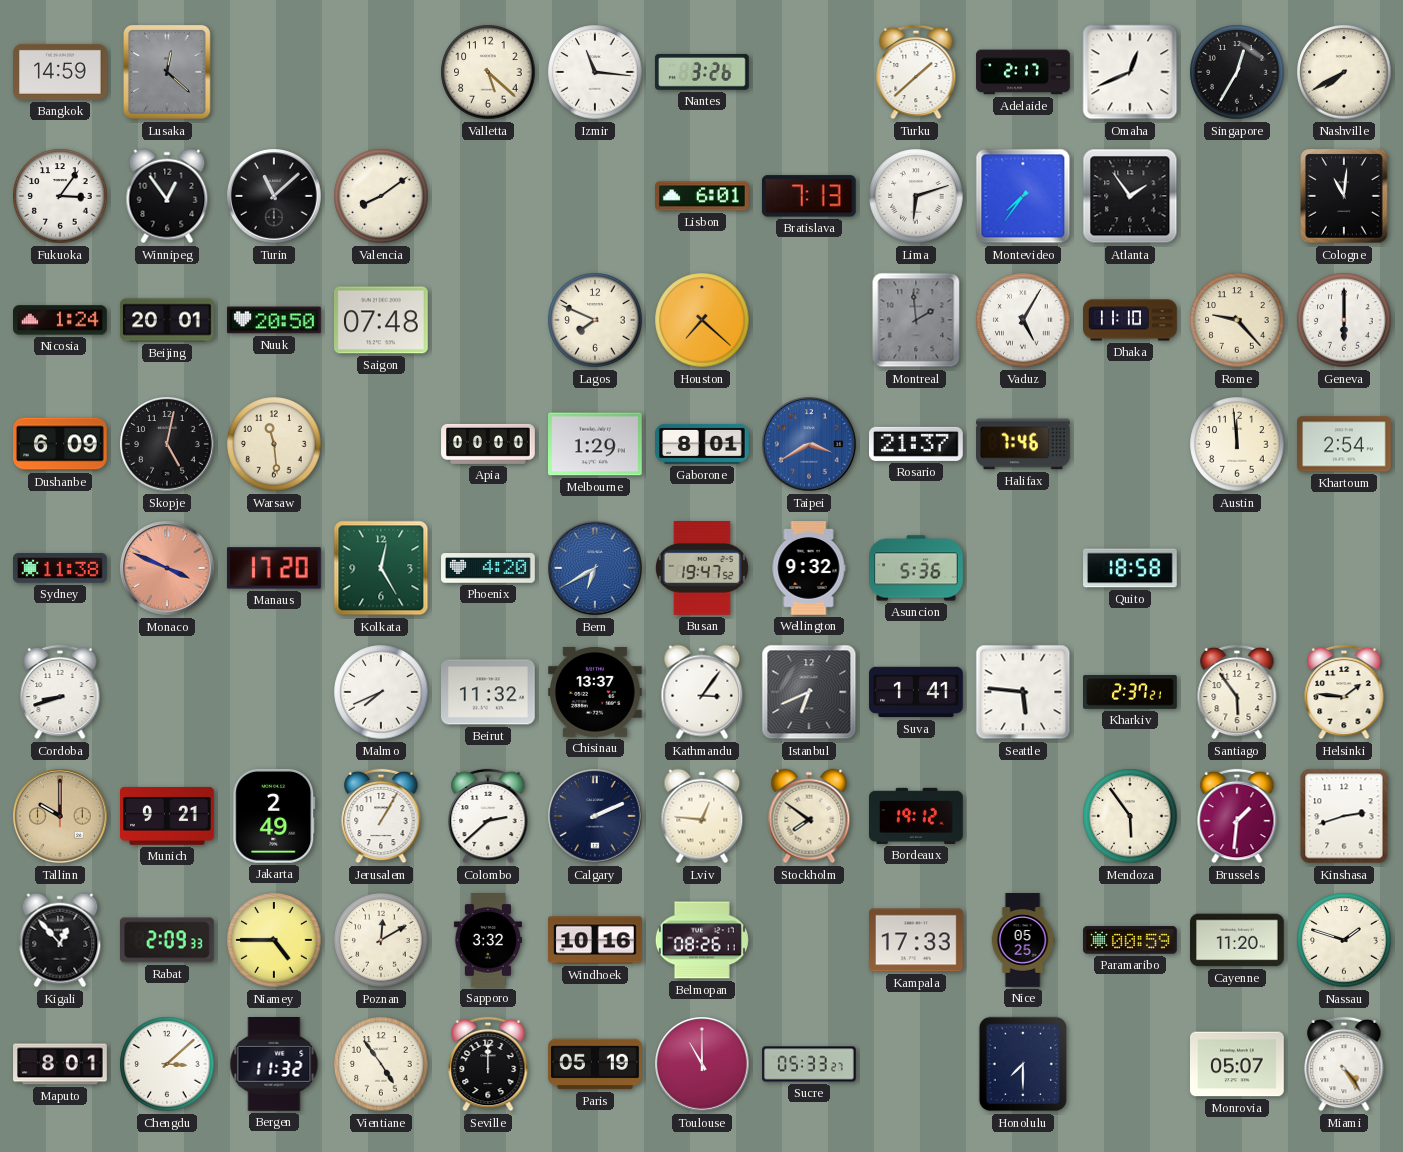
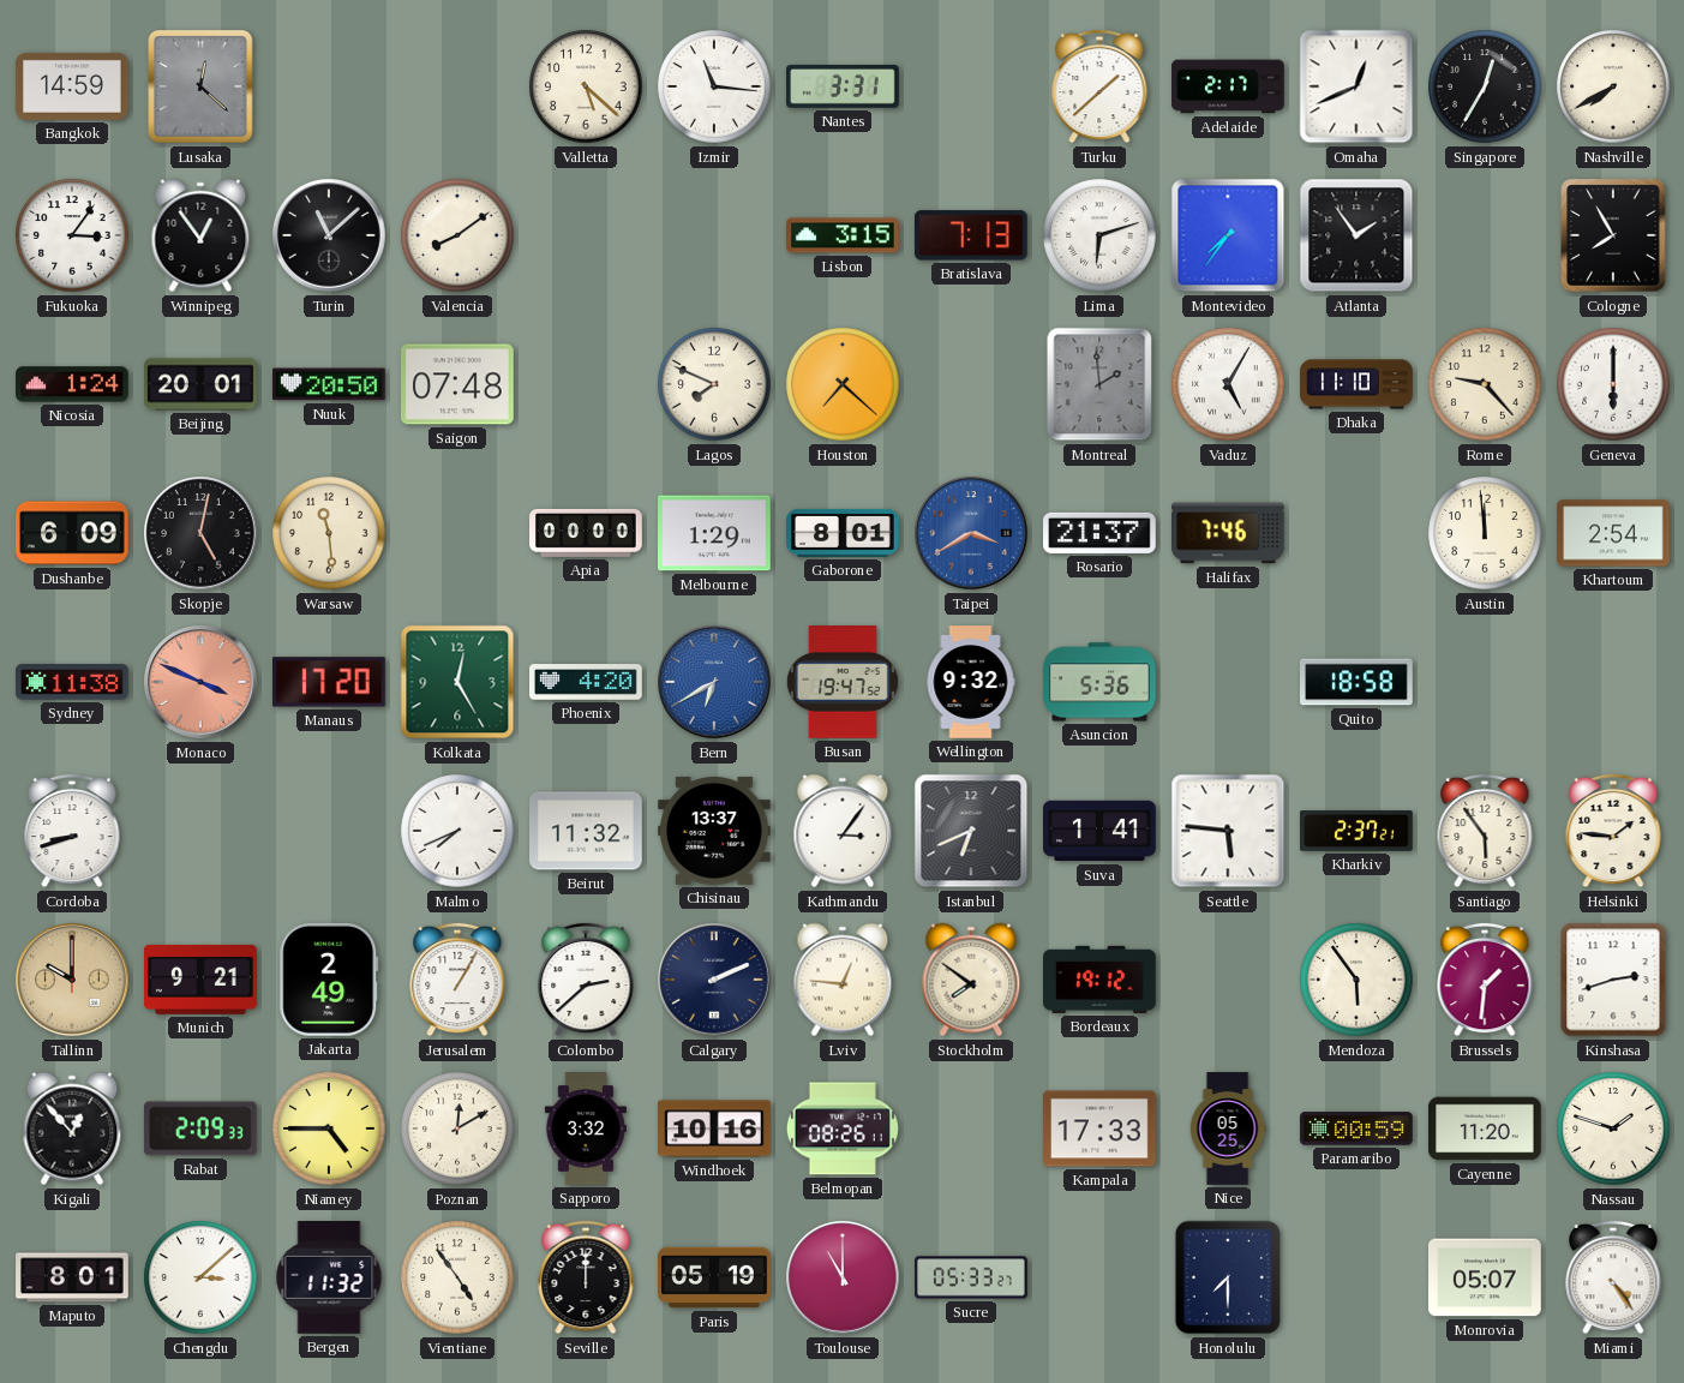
Nantes: 3:26 -> 3:31 (844, 86)
Lisbon: 6:01 -> 3:15 (844, 235)
Cologne: 11:01 -> 7:55 (1614, 237)
